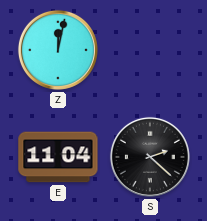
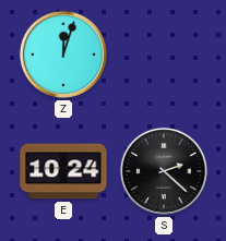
Z: 12:02 -> 12:03 (63, 55)
E: 11:04 -> 10:24 (63, 171)
